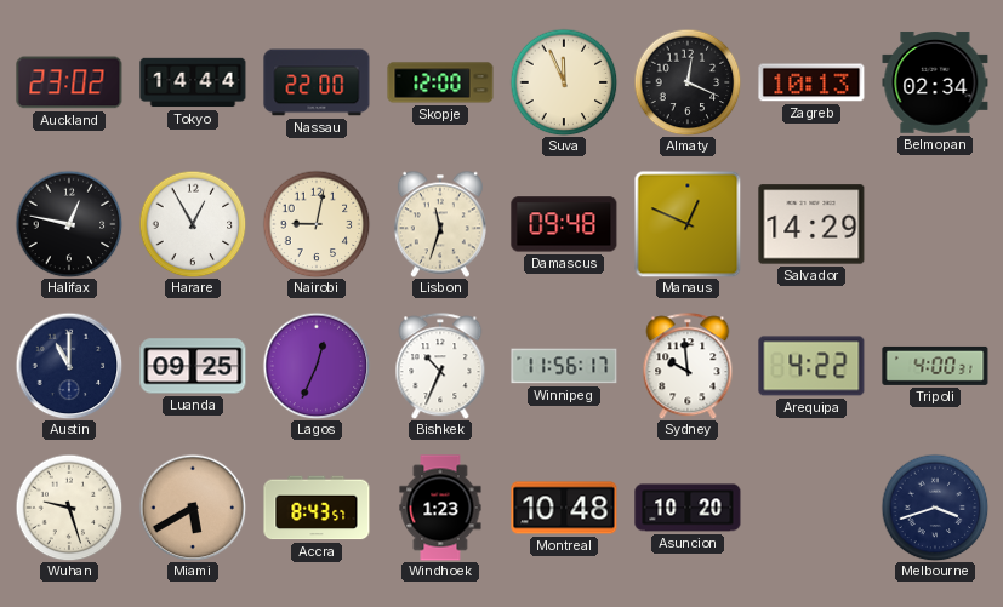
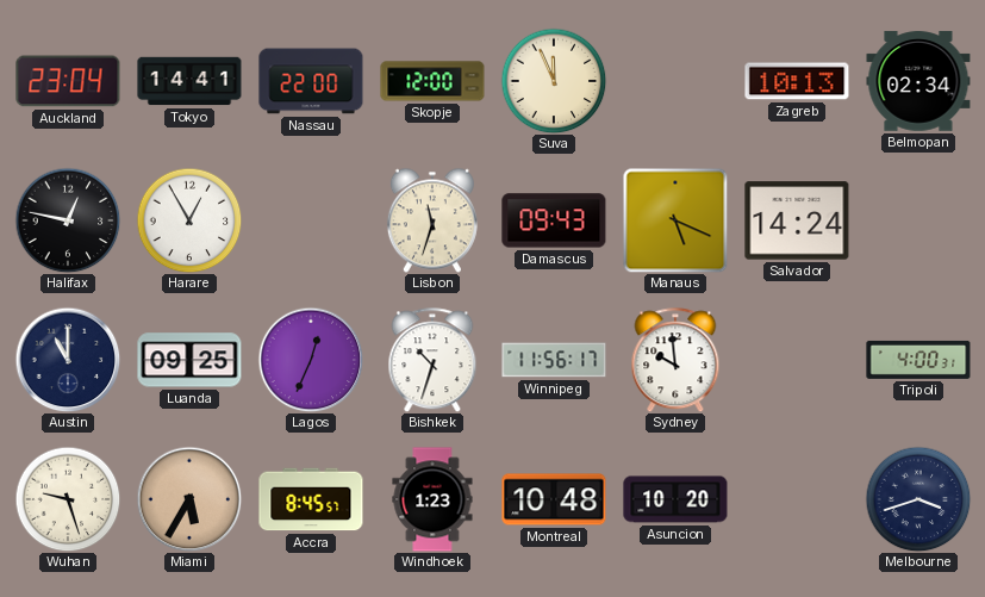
Auckland: 23:02 -> 23:04 (68, 81)
Tokyo: 14:44 -> 14:41 (189, 81)
Almaty: 12:19 -> none (688, 82)
Nairobi: 9:02 -> none (317, 224)
Damascus: 09:48 -> 09:43 (554, 220)
Manaus: 12:49 -> 5:19 (675, 220)
Salvador: 14:29 -> 14:24 (797, 220)
Bishkek: 10:34 -> 10:33 (432, 360)
Arequipa: 4:22 -> none (811, 366)
Miami: 5:40 -> 5:35 (189, 499)
Accra: 8:43 -> 8:45 (311, 499)
